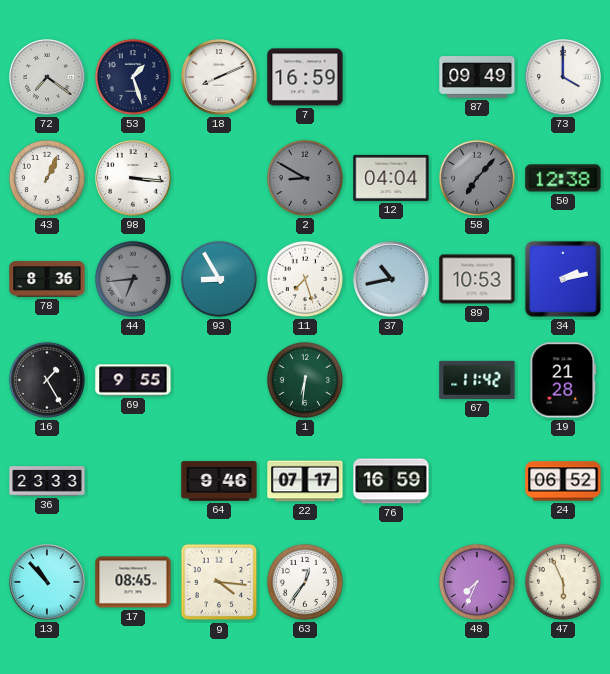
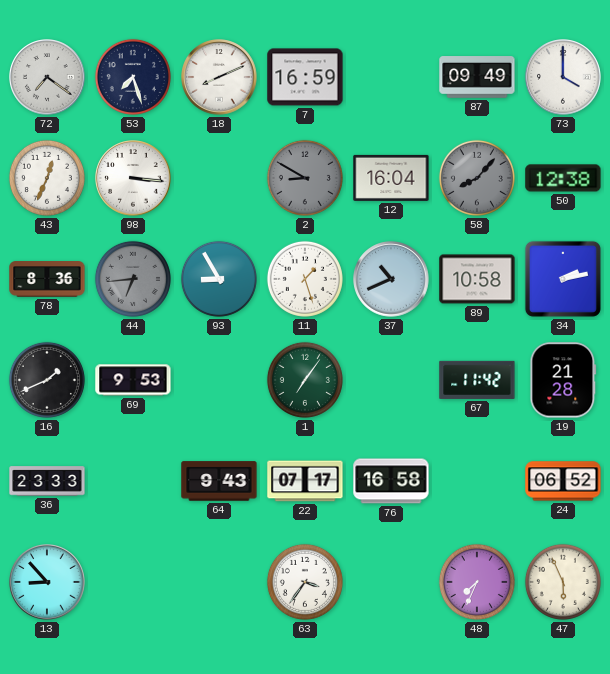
53: 1:27 -> 7:27 (133, 77)
43: 1:04 -> 12:34 (47, 178)
12: 04:04 -> 16:04 (391, 178)
58: 7:07 -> 8:07 (477, 178)
11: 7:27 -> 1:27 (305, 279)
37: 10:43 -> 10:41 (391, 279)
89: 10:53 -> 10:58 (477, 279)
16: 1:25 -> 1:41 (47, 380)
69: 9:55 -> 9:53 (133, 380)
1: 6:31 -> 7:06 (305, 380)
64: 9:46 -> 9:43 (219, 481)
76: 16:59 -> 16:58 (391, 481)
13: 10:53 -> 8:53 (47, 582)
17: 08:45 -> none (133, 582)
9: 4:16 -> none (219, 582)
63: 12:36 -> 3:36 (305, 582)
